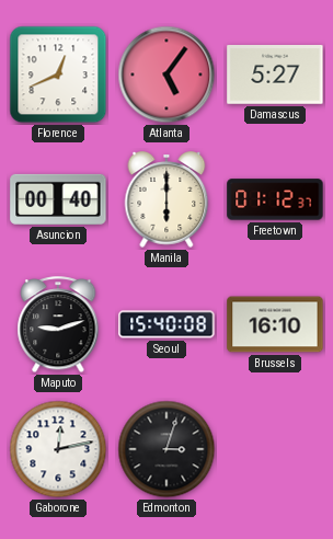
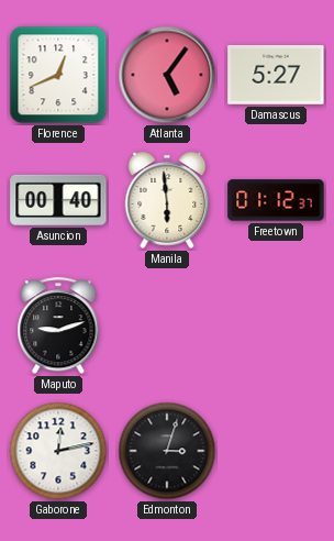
Manila: 6:00 -> 5:59 (167, 200)
Seoul: 15:40 -> none (166, 324)
Brussels: 16:10 -> none (275, 324)
